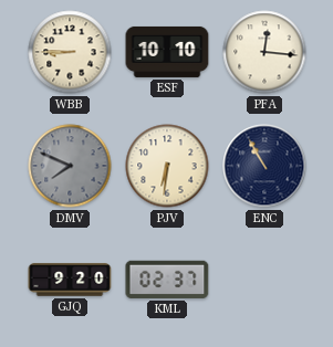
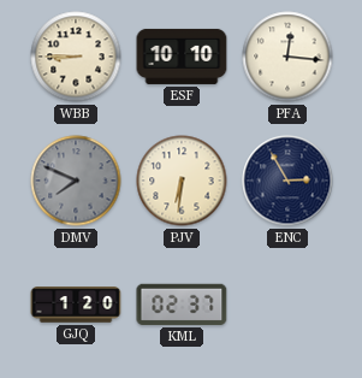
ENC: 10:55 -> 2:55 (287, 181)
GJQ: 9:20 -> 1:20 (76, 305)
